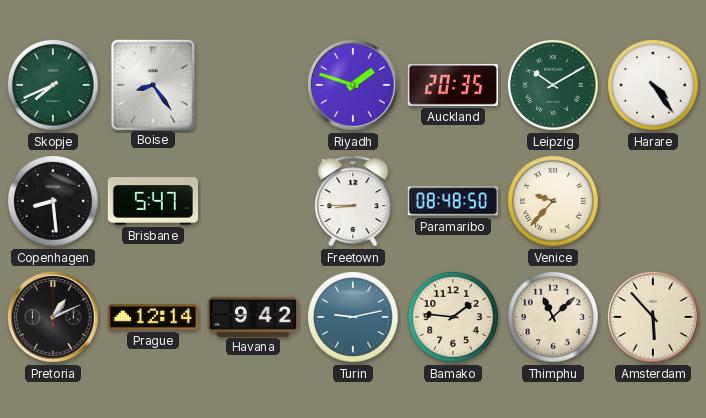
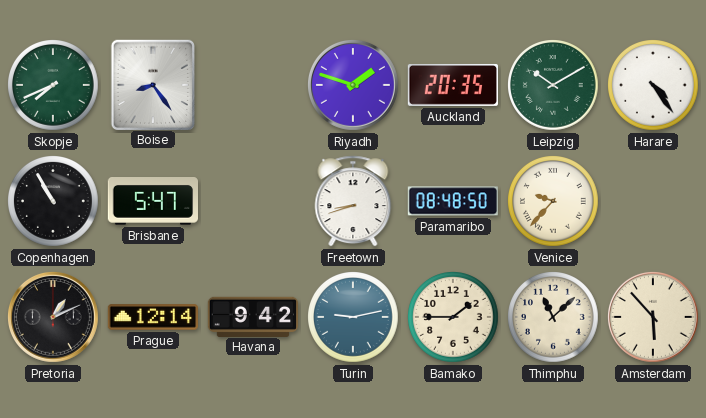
Copenhagen: 8:29 -> 10:55 (54, 202)
Freetown: 8:45 -> 8:42 (353, 201)
Bamako: 1:46 -> 1:45 (454, 318)
